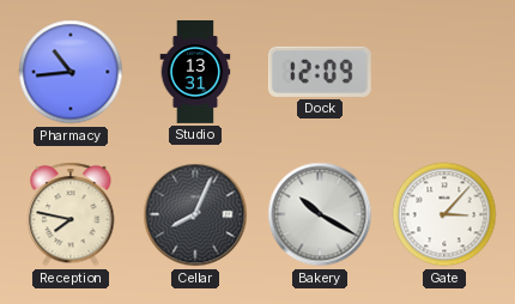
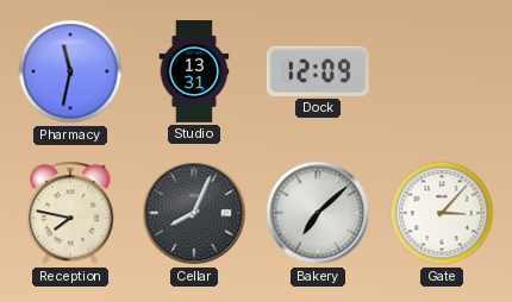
Pharmacy: 10:44 -> 11:32 (70, 71)
Bakery: 10:20 -> 7:08 (318, 213)
